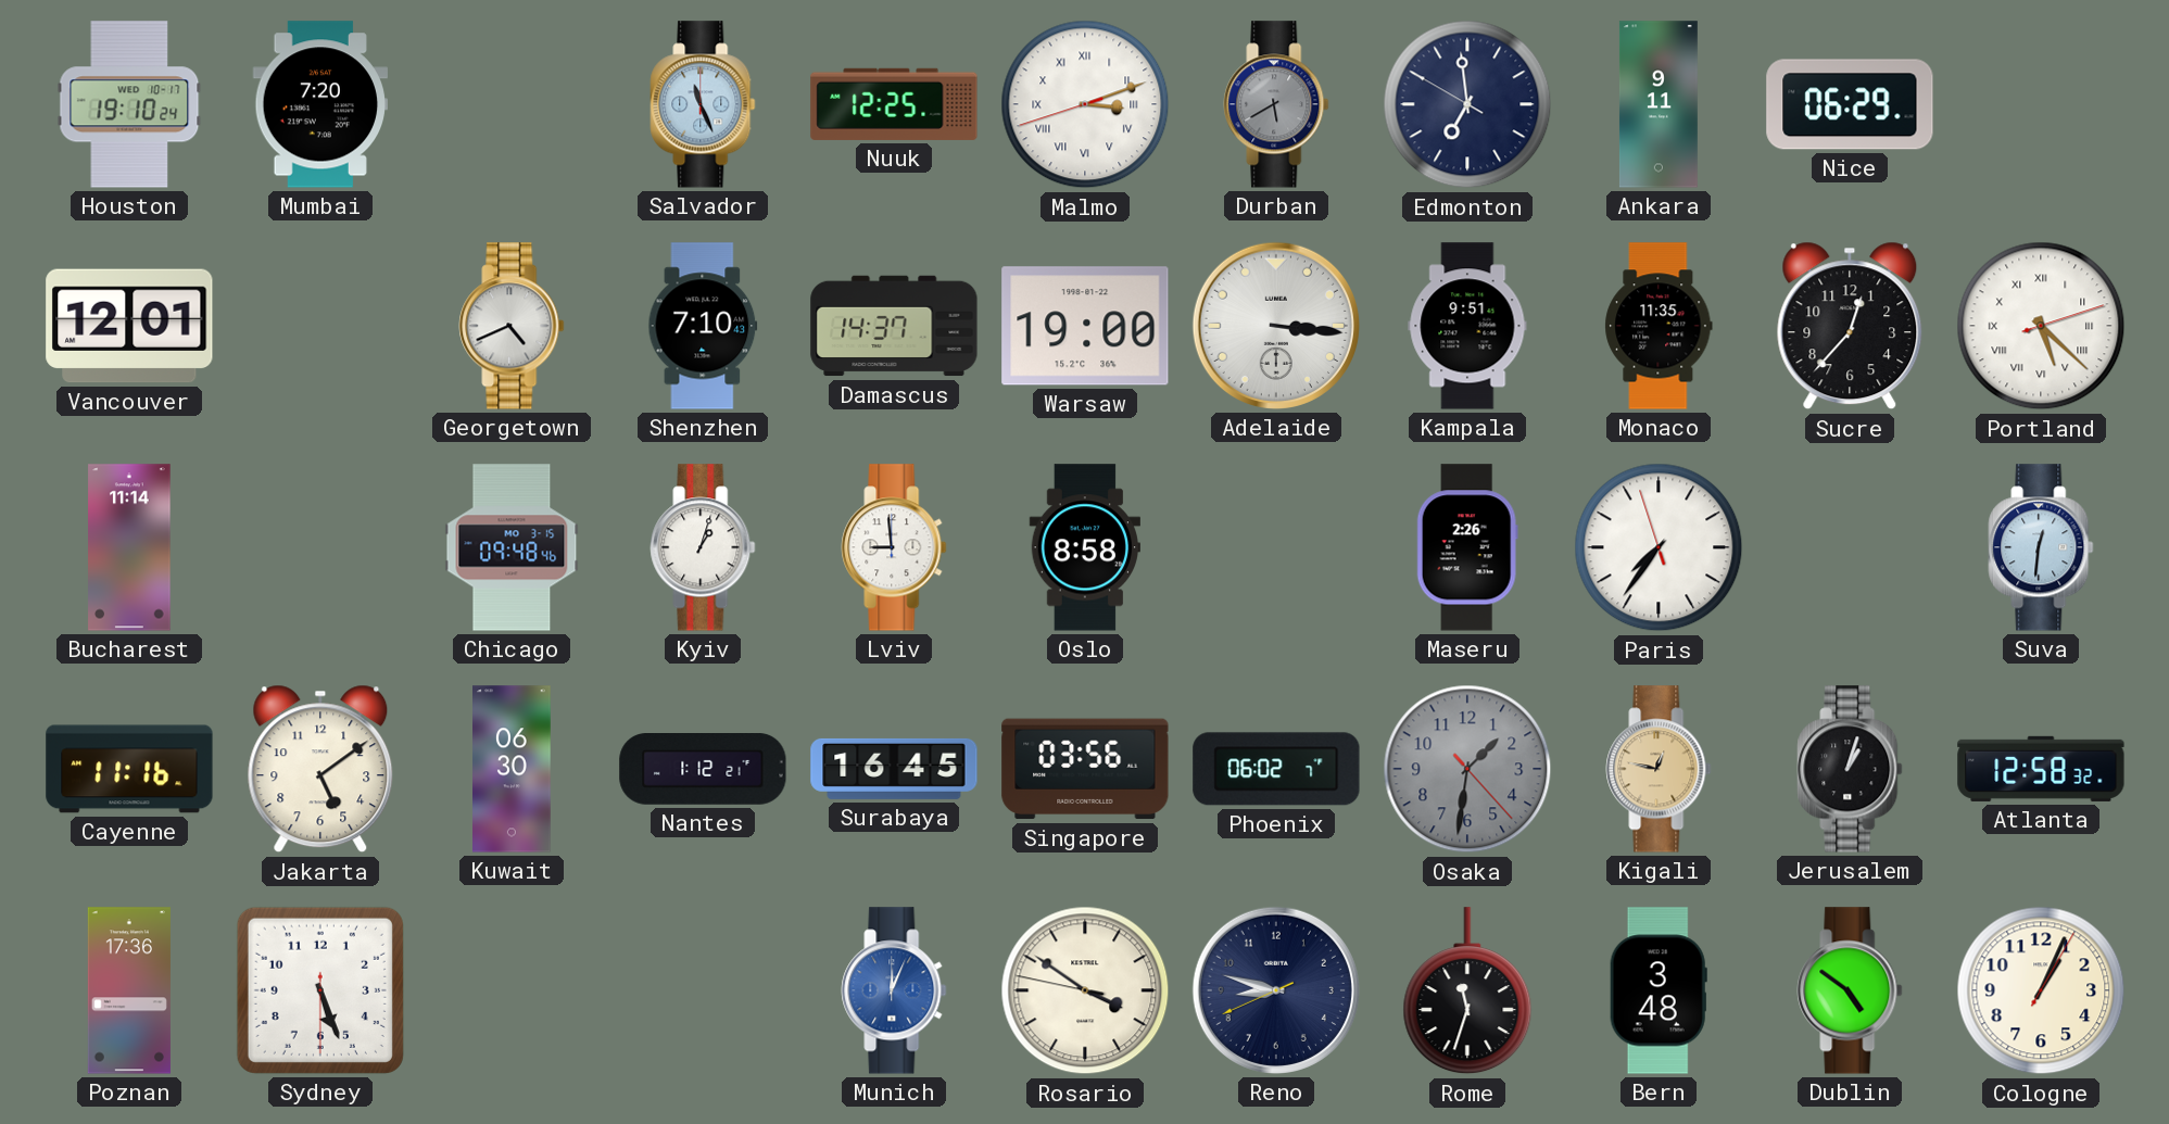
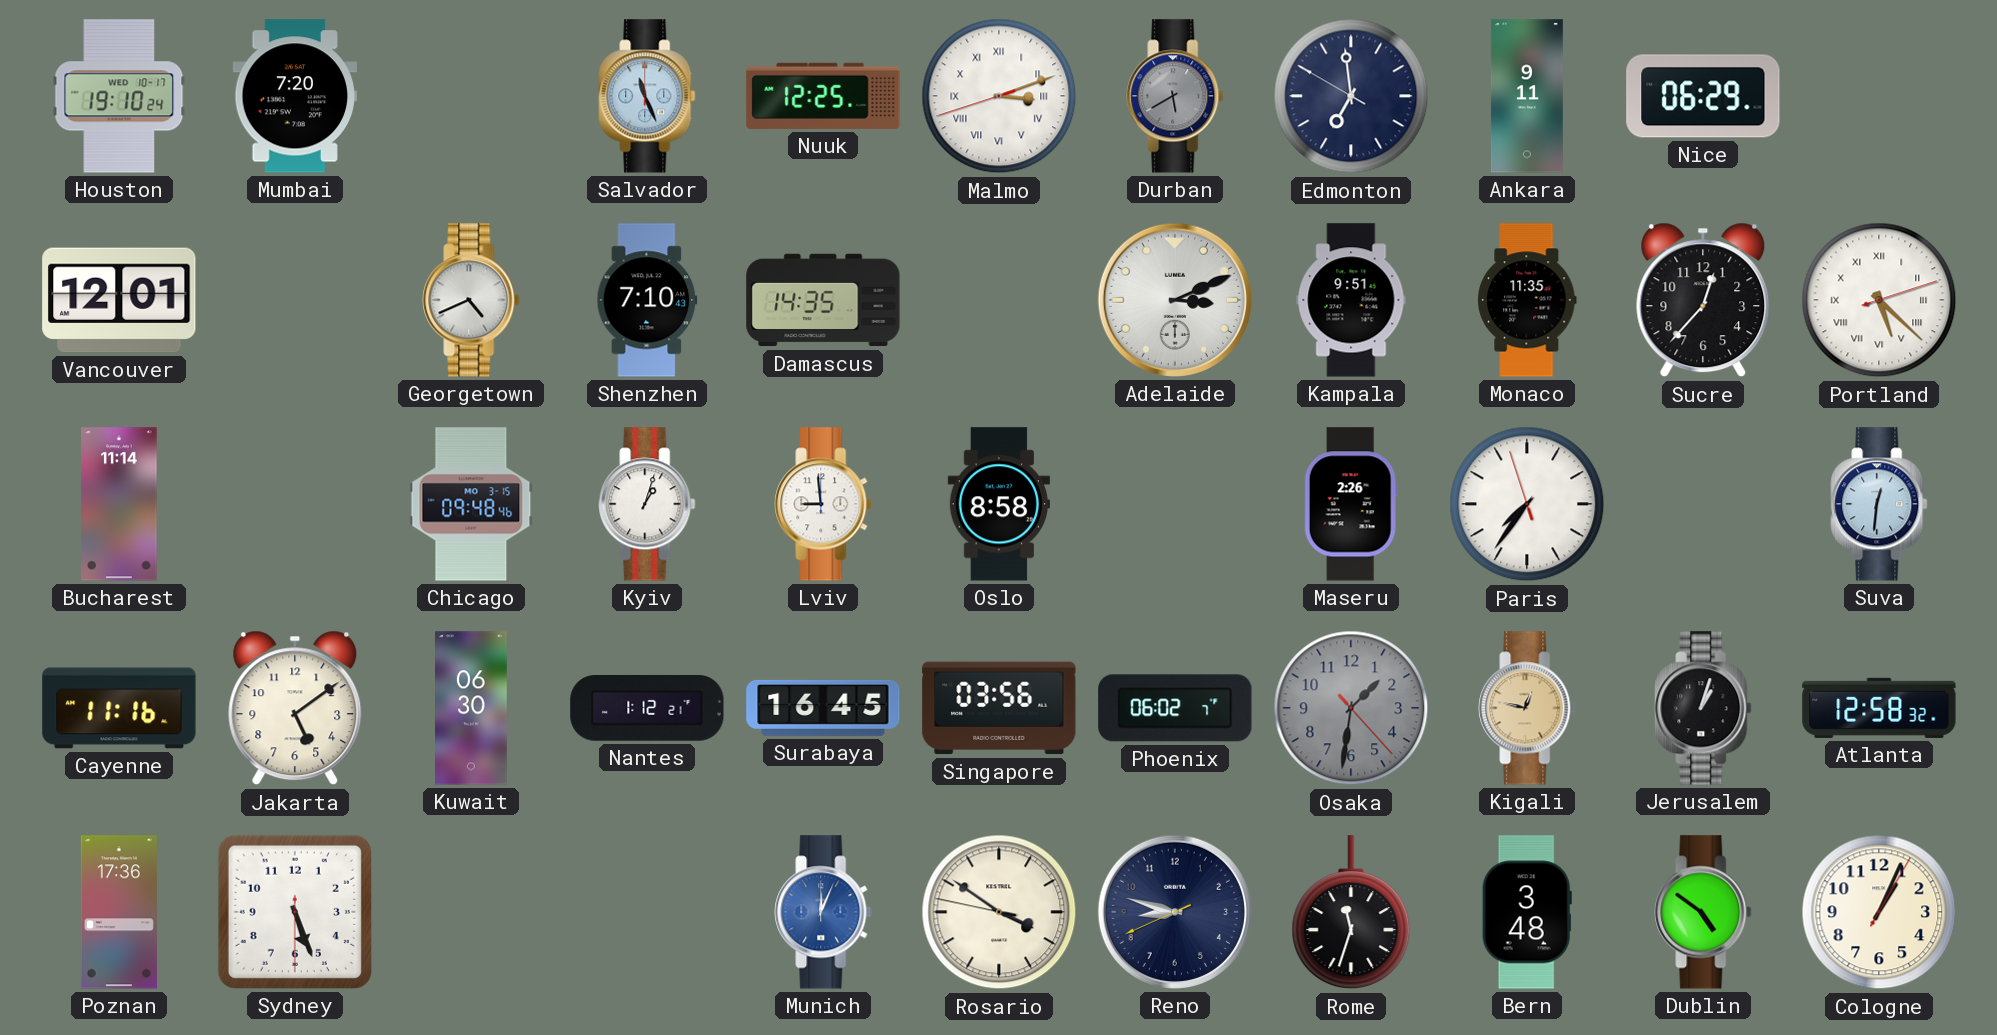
Damascus: 14:37 -> 14:35 (823, 300)
Warsaw: 19:00 -> none (1085, 326)
Adelaide: 3:16 -> 3:11 (1175, 300)
